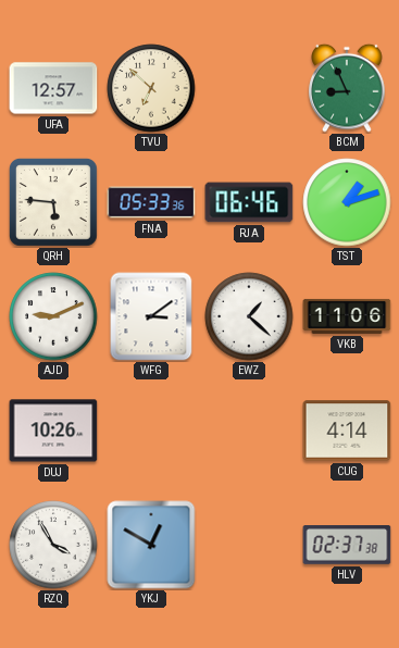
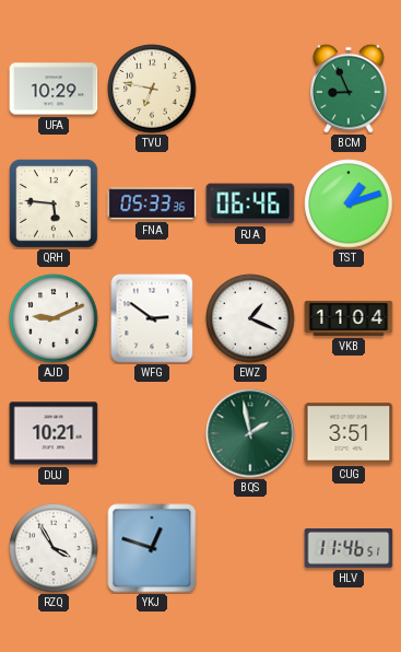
UFA: 12:57 -> 10:29 (54, 89)
TVU: 6:52 -> 6:47 (152, 89)
WFG: 3:09 -> 2:51 (152, 318)
EWZ: 1:22 -> 1:19 (250, 318)
VKB: 11:06 -> 11:04 (349, 318)
DUJ: 10:26 -> 10:21 (54, 433)
BQS: none -> 1:58 (250, 433)
CUG: 4:14 -> 3:51 (349, 433)
YKJ: 12:50 -> 12:48 (152, 548)
HLV: 02:37 -> 11:46 (349, 548)
